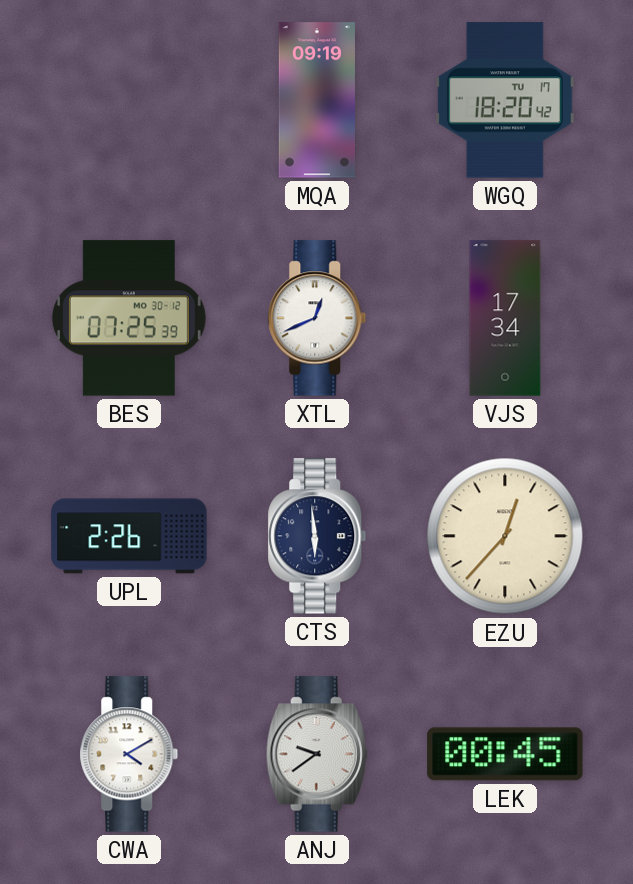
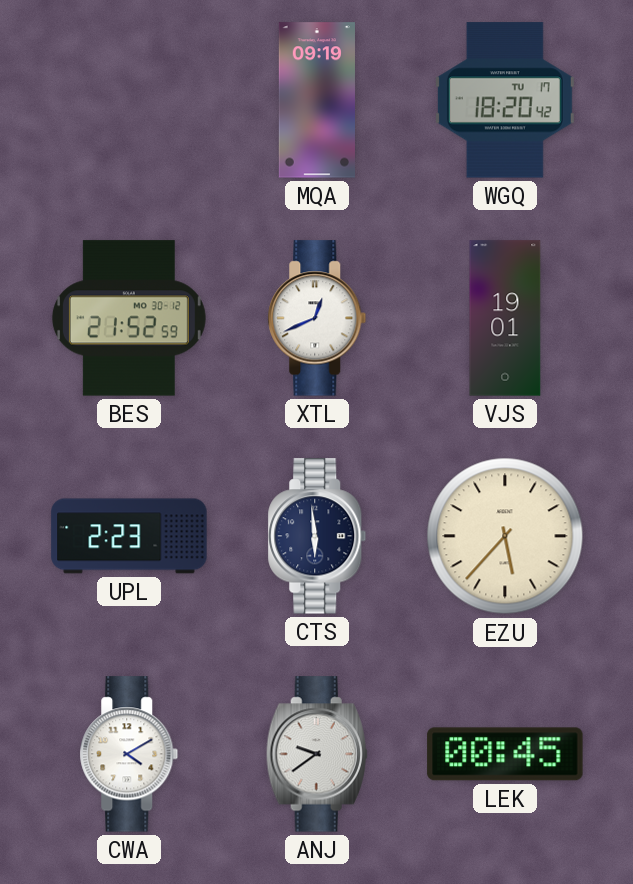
BES: 07:25 -> 21:52 (129, 318)
VJS: 17:34 -> 19:01 (505, 318)
UPL: 2:26 -> 2:23 (129, 536)
EZU: 12:37 -> 5:37 (505, 536)
